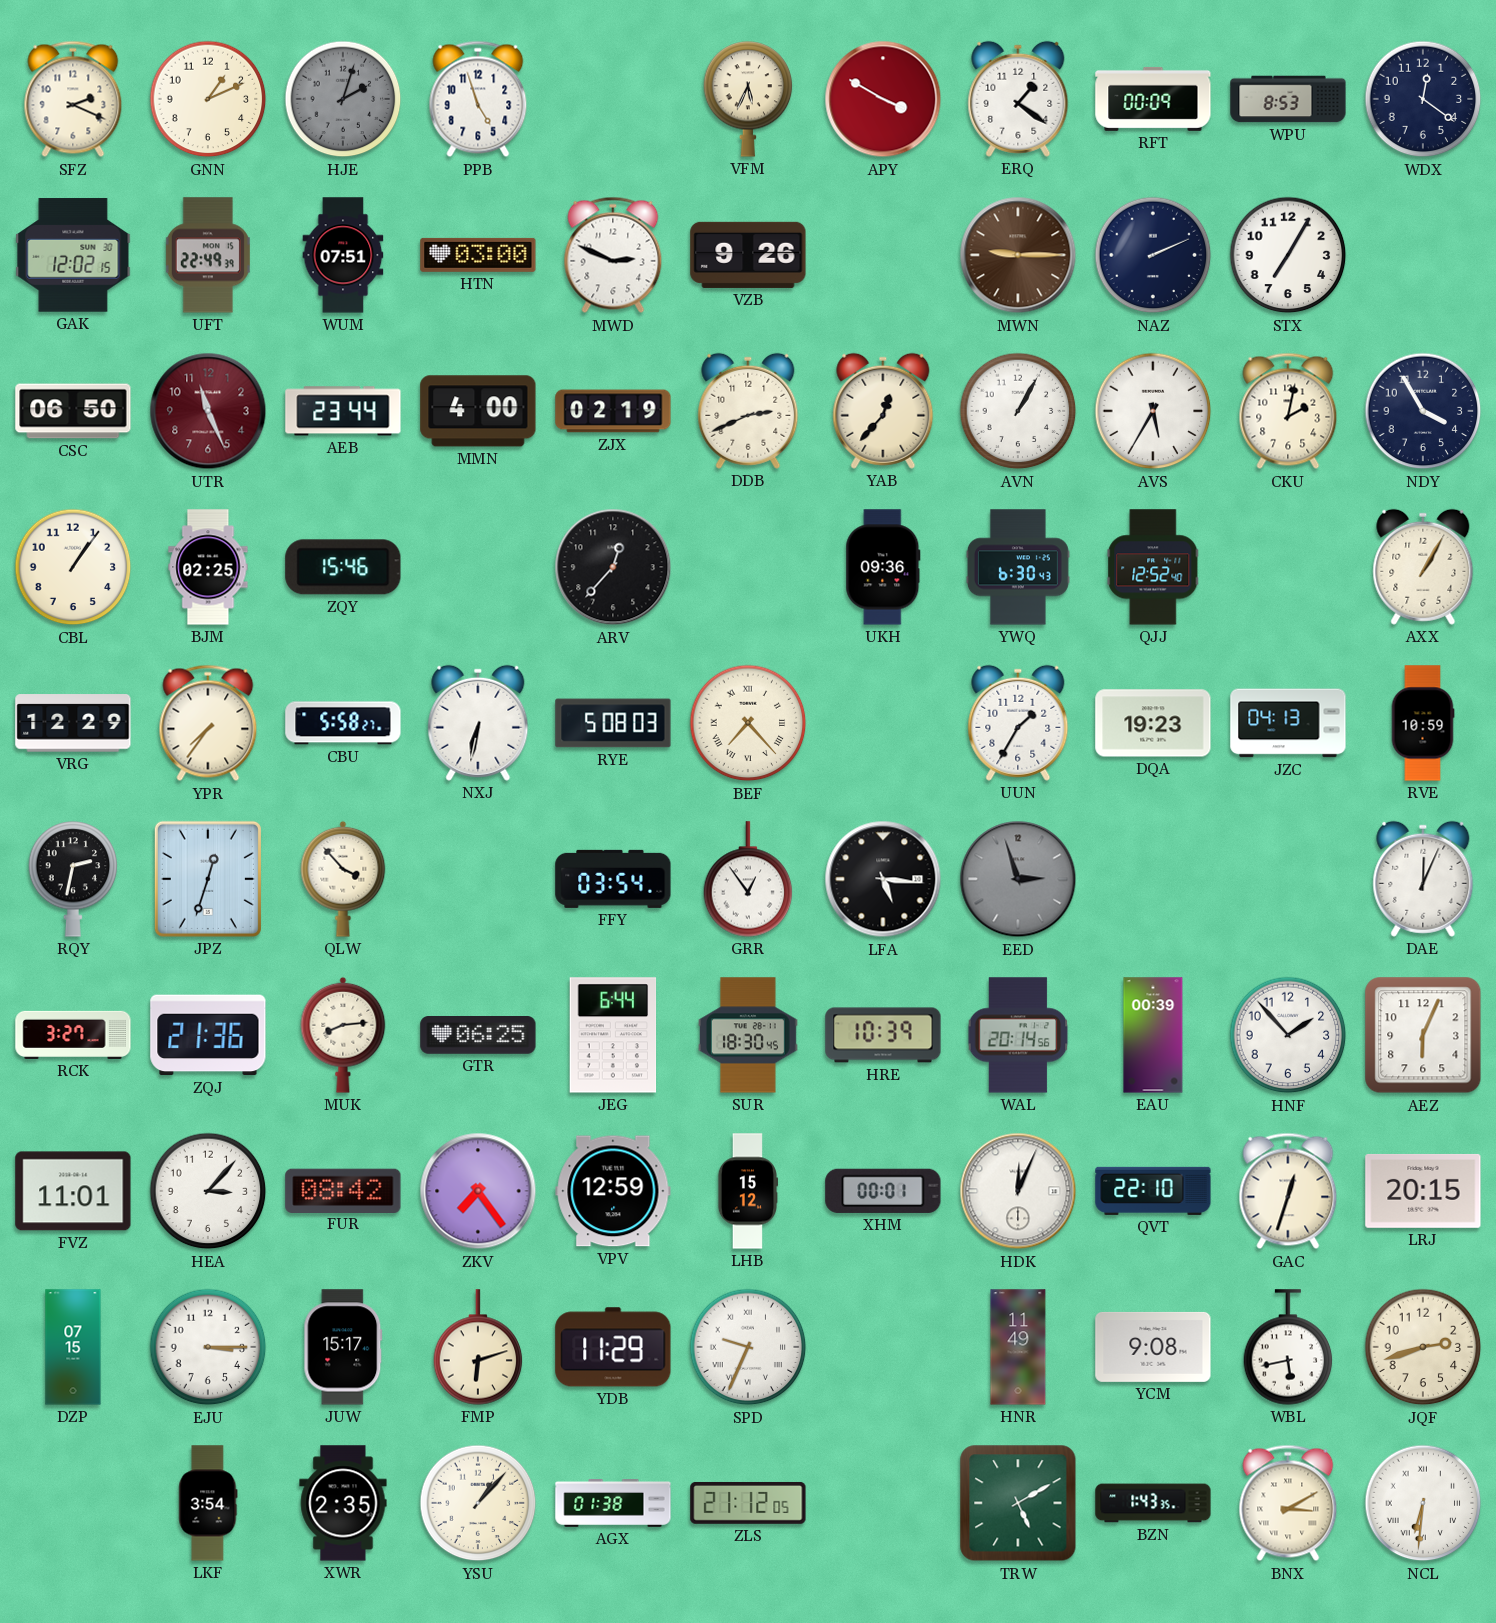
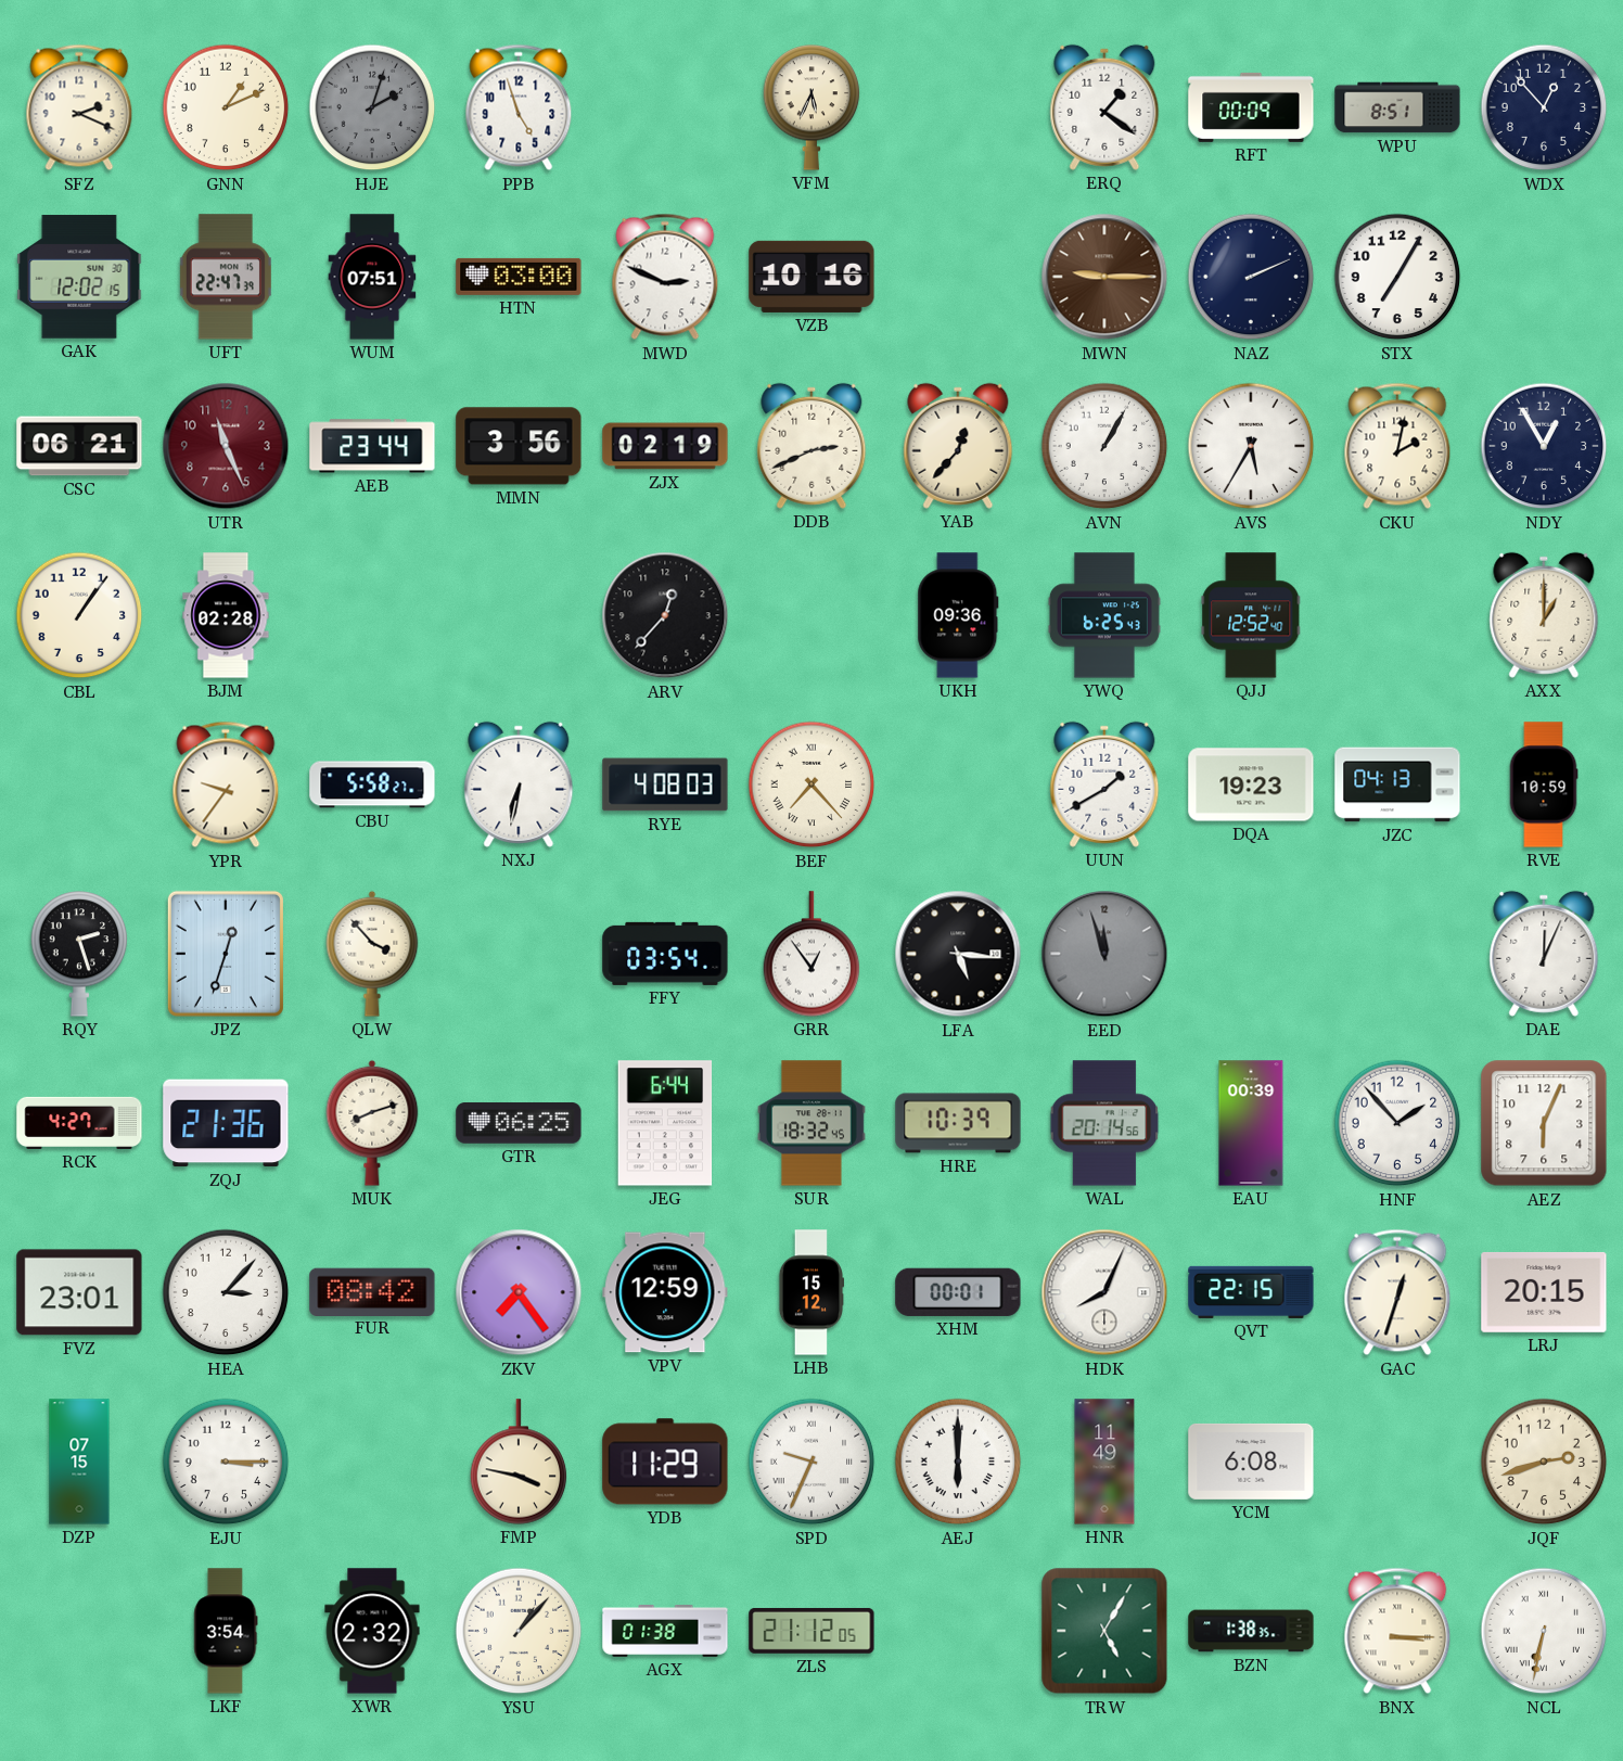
APY: 3:50 -> none (883, 99)
WPU: 8:53 -> 8:51 (1397, 107)
WDX: 12:21 -> 12:53 (1544, 107)
UFT: 22:49 -> 22:47 (226, 277)
VZB: 9:26 -> 10:16 (811, 277)
CSC: 06:50 -> 06:21 (79, 446)
MMN: 4:00 -> 3:56 (519, 446)
NDY: 3:55 -> 12:55 (1544, 446)
BJM: 02:25 -> 02:28 (226, 615)
ZQY: 15:46 -> none (343, 567)
YWQ: 6:30 -> 6:25 (1104, 615)
AXX: 1:05 -> 1:00 (1544, 615)
VRG: 12:29 -> none (73, 723)
YPR: 7:36 -> 9:36 (226, 784)
RYE: 5:08 -> 4:08 (665, 784)
UUN: 1:35 -> 1:40 (1104, 784)
RQY: 2:32 -> 2:27 (79, 954)
EED: 2:57 -> 11:57 (1104, 954)
RCK: 3:27 -> 4:27 (79, 1123)
MUK: 8:14 -> 8:12 (372, 1123)
SUR: 18:30 -> 18:32 (811, 1123)
FVZ: 11:01 -> 23:01 (79, 1292)
HDK: 12:04 -> 8:04 (1104, 1292)
QVT: 22:10 -> 22:15 (1251, 1292)
JUW: 15:17 -> none (343, 1347)
FMP: 6:12 -> 3:47 (519, 1462)
AEJ: none -> 6:00 (958, 1462)
YCM: 9:08 -> 6:08 (1251, 1462)
WBL: 5:43 -> none (1288, 1347)
XWR: 2:35 -> 2:32 (372, 1631)
TRW: 5:10 -> 5:05 (1104, 1631)
BZN: 1:43 -> 1:38 (1251, 1631)
BNX: 3:10 -> 3:15 (1397, 1631)
NCL: 6:31 -> 6:32 (1544, 1631)
